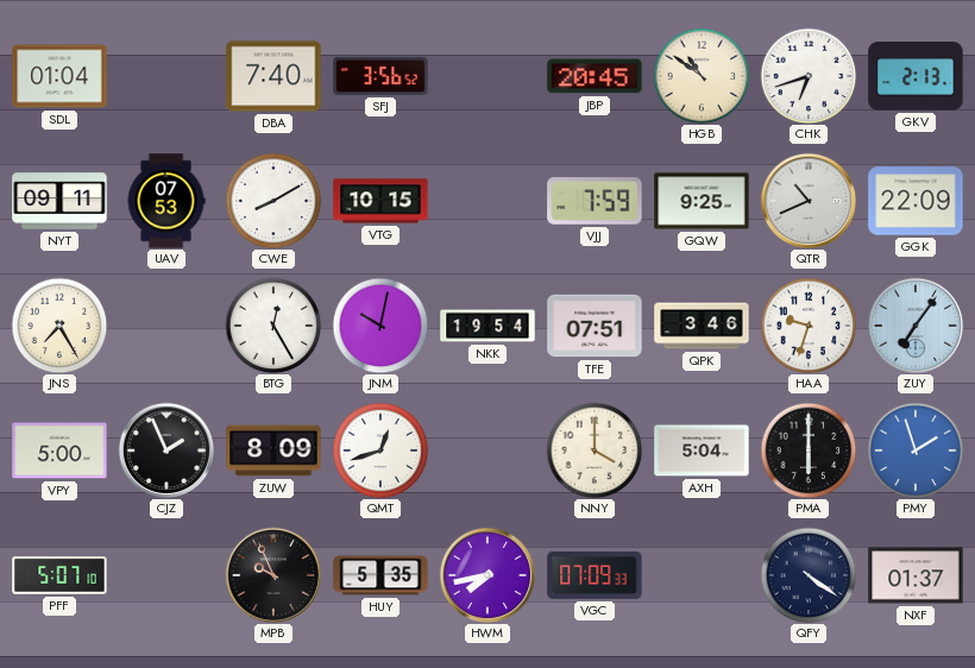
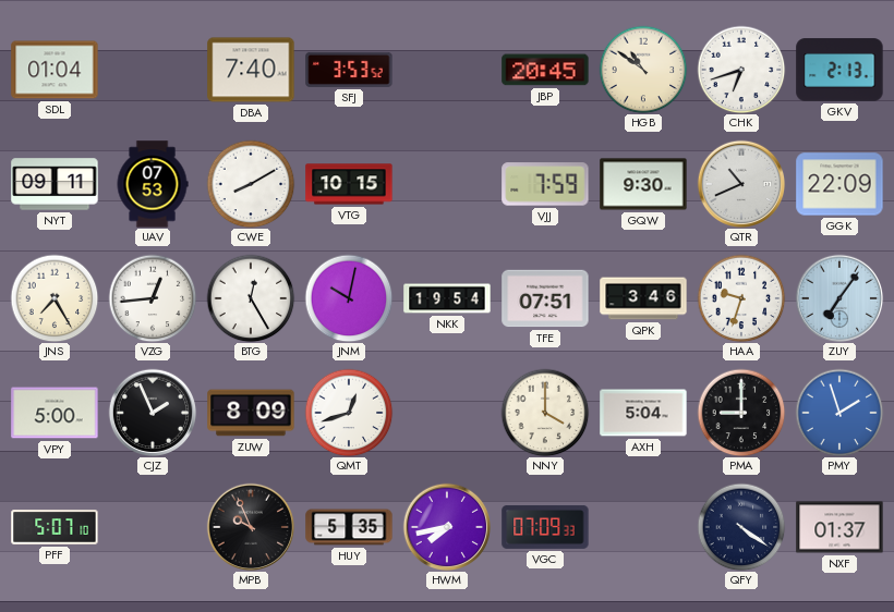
SFJ: 3:56 -> 3:53 (349, 70)
GQW: 9:25 -> 9:30 (643, 184)
VZG: none -> 12:44 (153, 298)
PMA: 6:00 -> 9:00 (741, 413)
